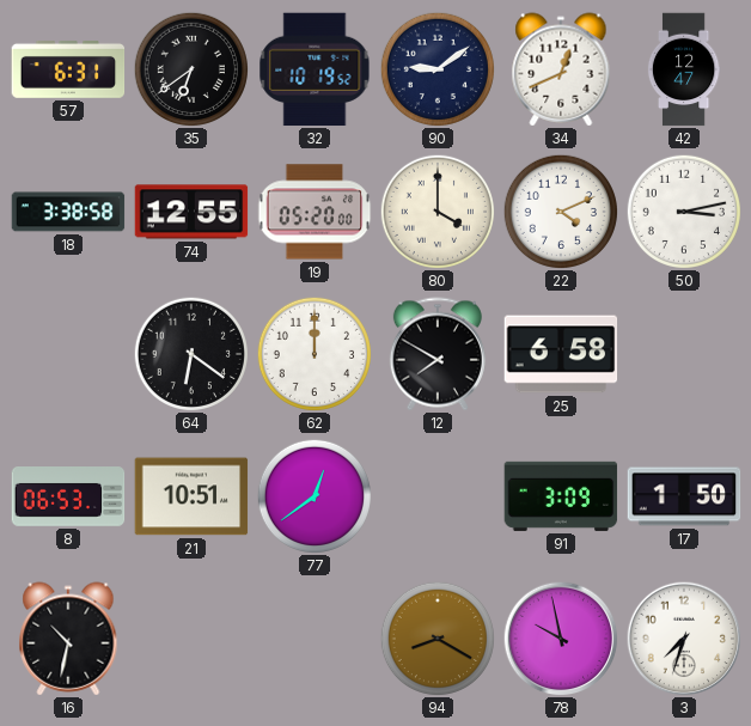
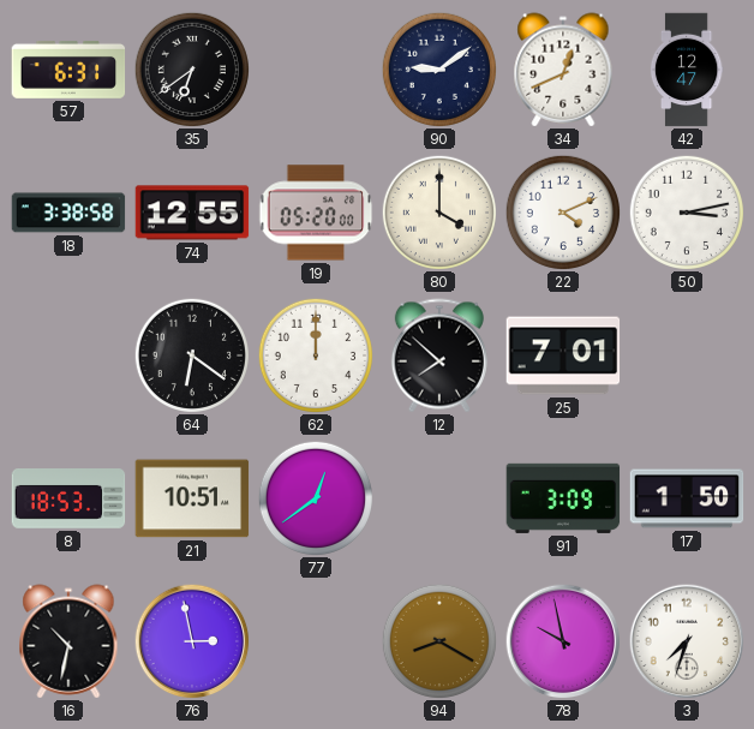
32: 10:19 -> none (315, 69)
12: 7:50 -> 7:52 (439, 355)
25: 6:58 -> 7:01 (563, 355)
8: 06:53 -> 18:53 (68, 500)
76: none -> 2:58 (192, 641)
